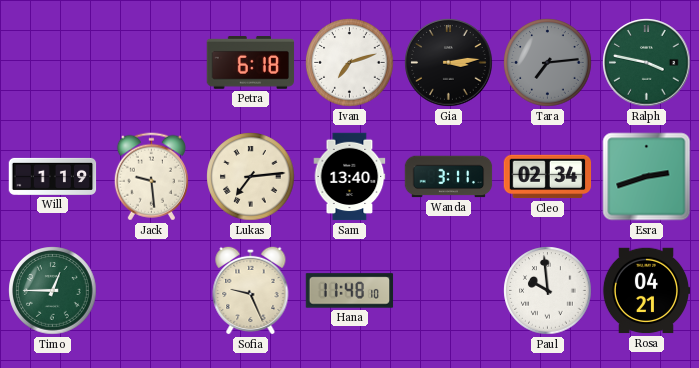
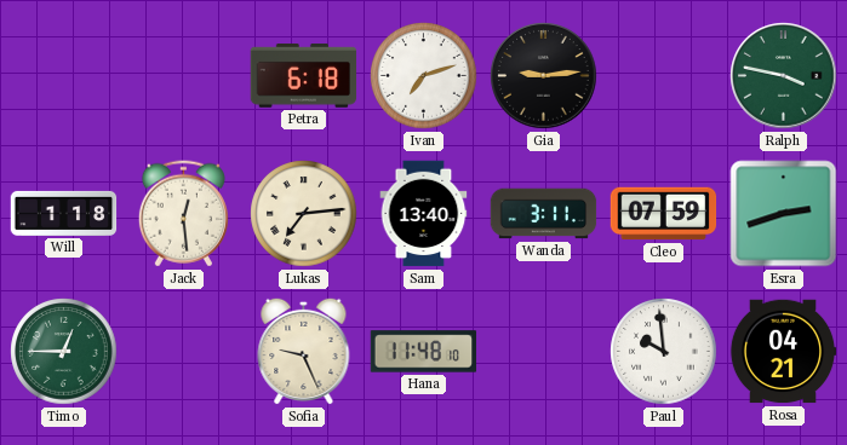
Gia: 3:14 -> 9:14 (544, 76)
Tara: 7:14 -> none (548, 63)
Will: 1:19 -> 1:18 (64, 213)
Jack: 9:29 -> 12:29 (183, 214)
Cleo: 02:34 -> 07:59 (664, 214)
